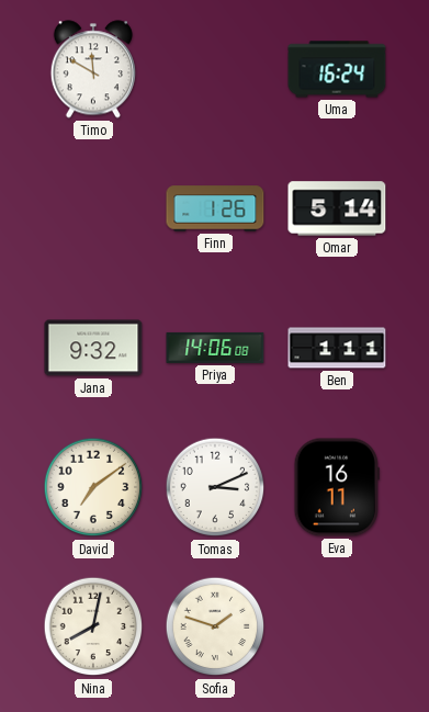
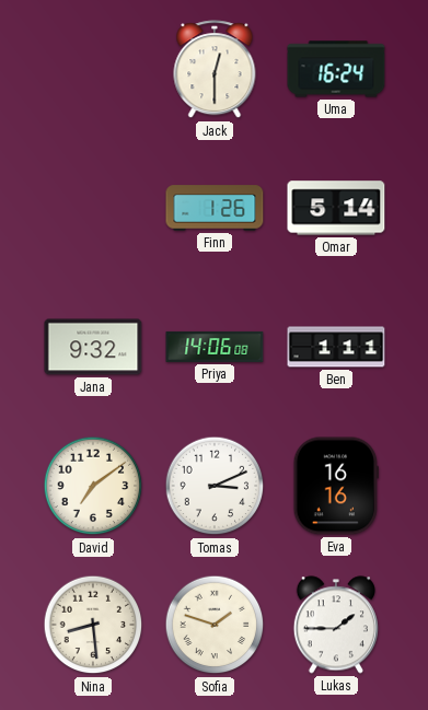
Timo: 11:50 -> none (93, 69)
Jack: none -> 12:30 (215, 70)
Eva: 16:11 -> 16:16 (336, 486)
Nina: 8:02 -> 8:29 (93, 625)
Lukas: none -> 1:45 (336, 625)
